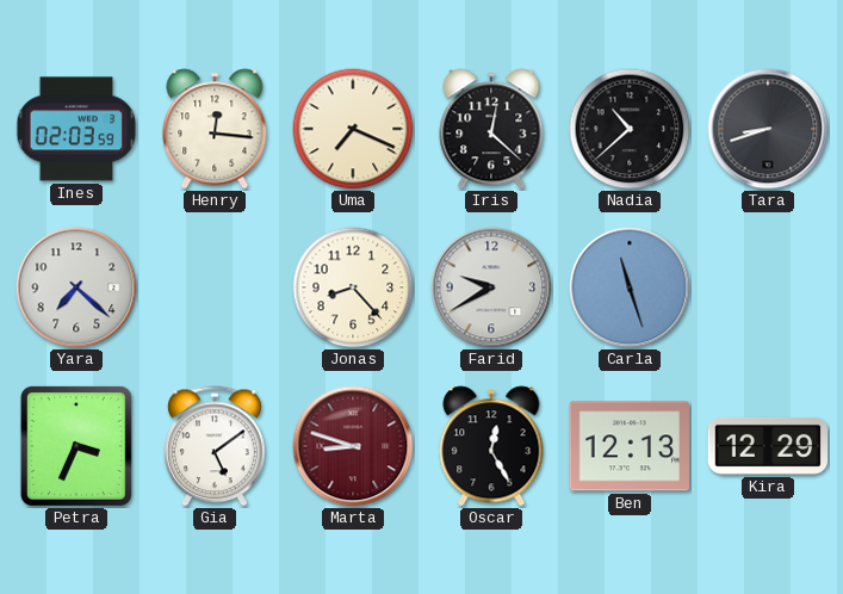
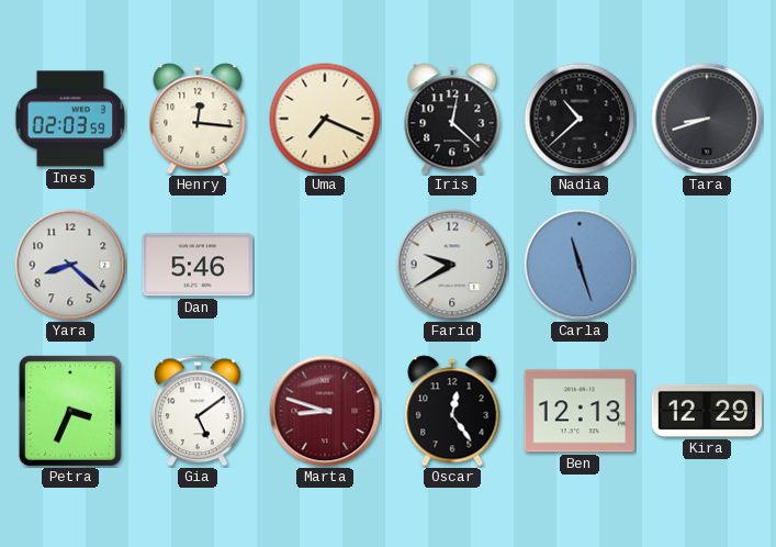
Yara: 7:22 -> 8:22 (70, 265)
Dan: none -> 5:46 (198, 265)
Jonas: 8:23 -> none (353, 287)
Oscar: 12:25 -> 12:24 (452, 411)
